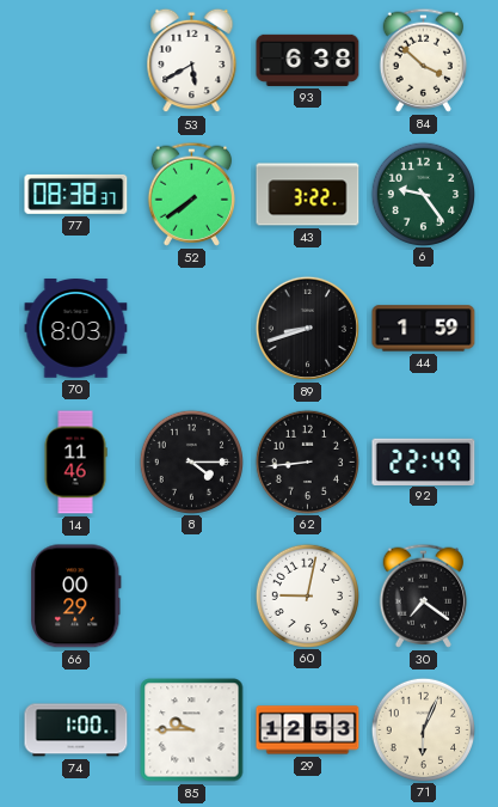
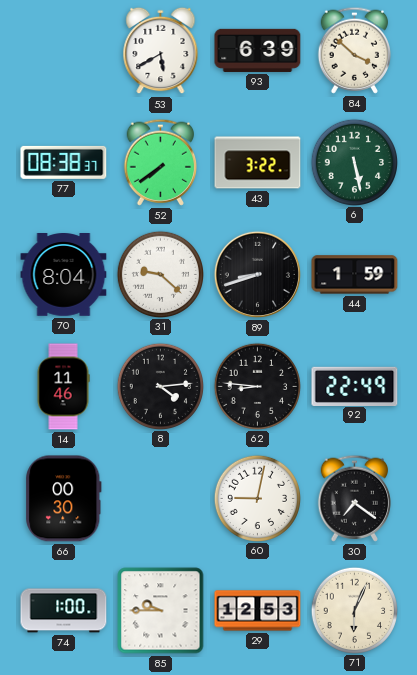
93: 6:38 -> 6:39 (258, 50)
6: 9:24 -> 5:28 (354, 162)
70: 8:03 -> 8:04 (64, 275)
31: none -> 9:22 (160, 274)
8: 4:15 -> 4:14 (160, 386)
62: 8:44 -> 8:46 (257, 386)
66: 00:29 -> 00:30 (64, 499)
